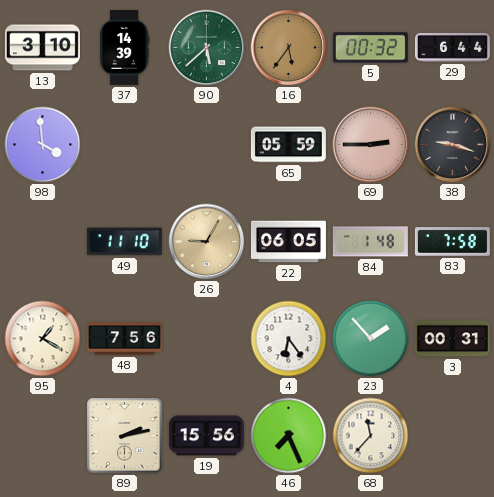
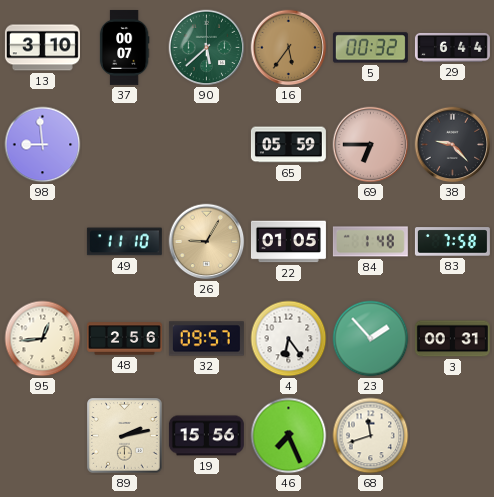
37: 14:39 -> 00:07 (124, 47)
98: 3:59 -> 8:59 (43, 145)
69: 2:45 -> 6:45 (371, 145)
38: 9:18 -> 9:23 (453, 145)
22: 06:05 -> 01:05 (288, 242)
95: 1:20 -> 12:44 (43, 339)
48: 7:56 -> 2:56 (124, 339)
32: none -> 09:57 (206, 339)
68: 11:37 -> 11:42 (371, 436)
